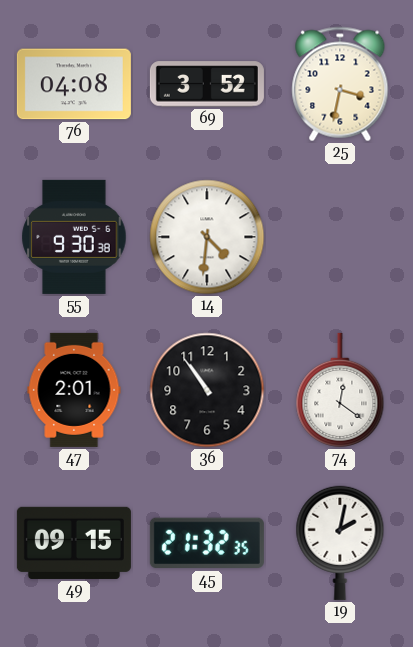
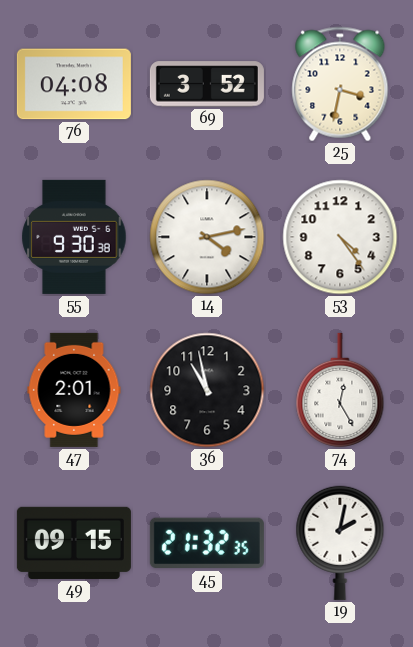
14: 4:31 -> 4:13 (207, 237)
53: none -> 4:24 (340, 237)
36: 10:54 -> 10:58 (207, 390)
74: 12:21 -> 12:25 (340, 390)
